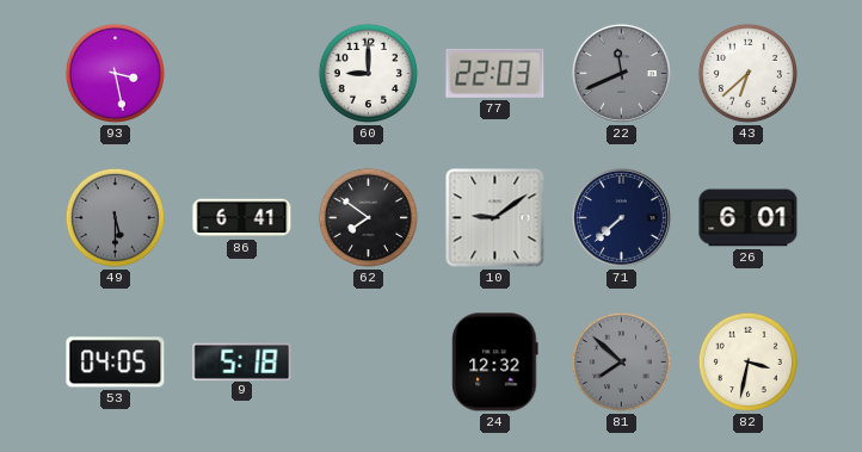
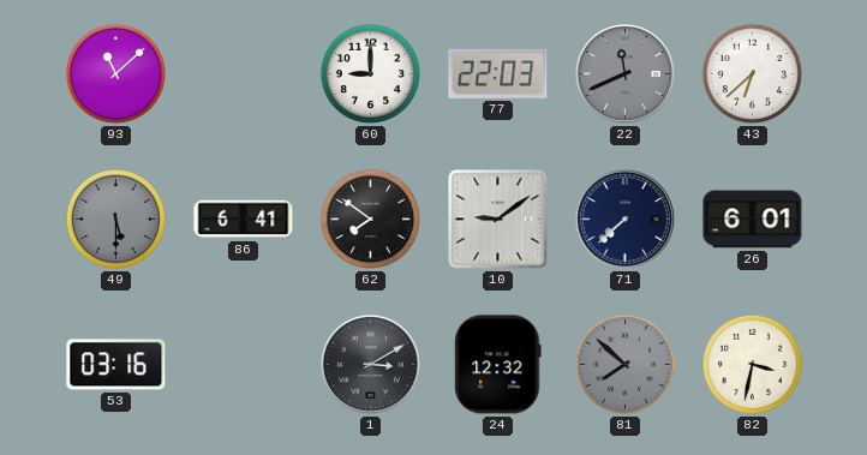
93: 3:28 -> 11:08 (115, 73)
53: 04:05 -> 03:16 (116, 365)
9: 5:18 -> none (242, 361)
1: none -> 3:10 (370, 364)
